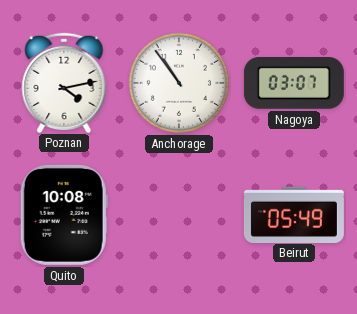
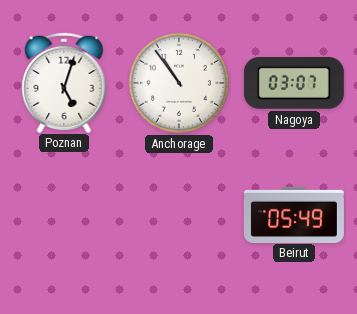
Poznan: 4:13 -> 5:03 (64, 82)
Quito: 10:08 -> none (64, 215)
